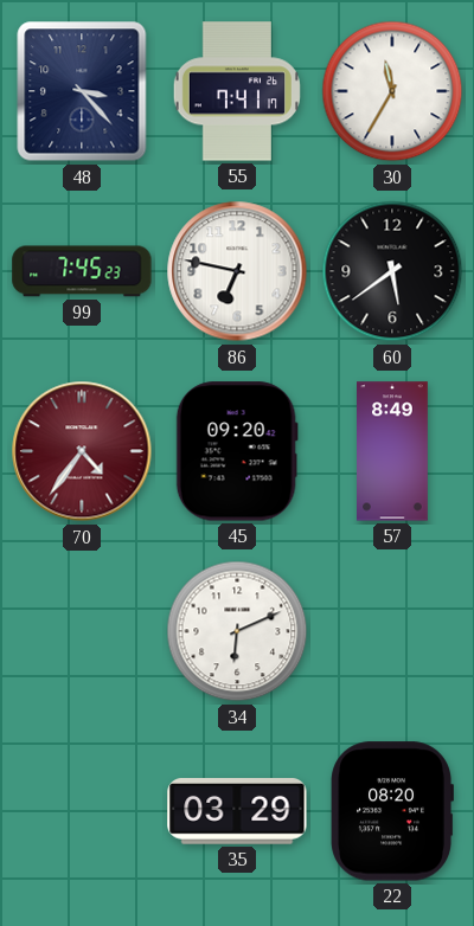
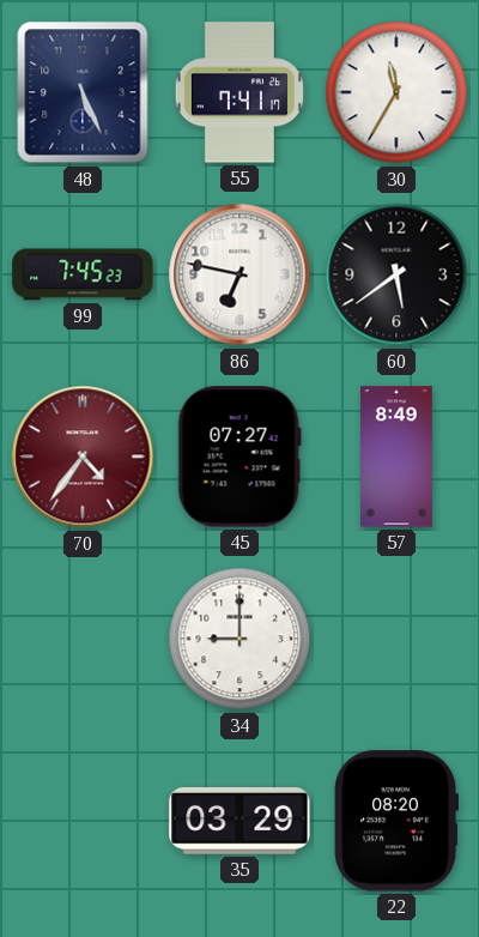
48: 3:23 -> 5:26 (83, 92)
45: 09:20 -> 07:27 (239, 457)
34: 6:11 -> 9:00 (239, 639)
